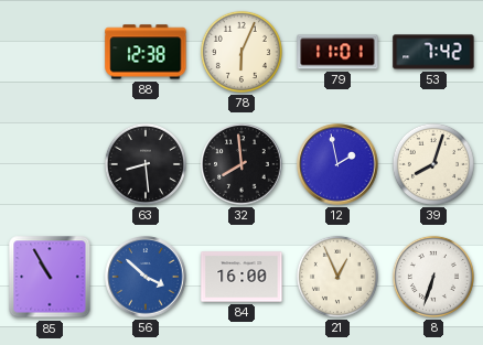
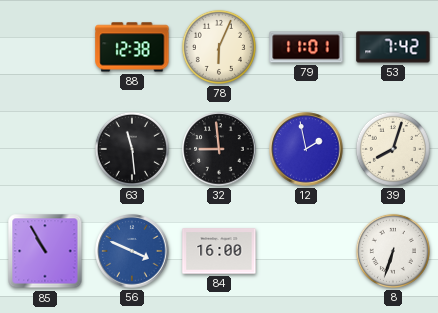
63: 8:29 -> 11:29 (132, 149)
32: 7:59 -> 8:59 (219, 149)
56: 3:52 -> 3:49 (132, 251)
21: 12:56 -> none (337, 277)
